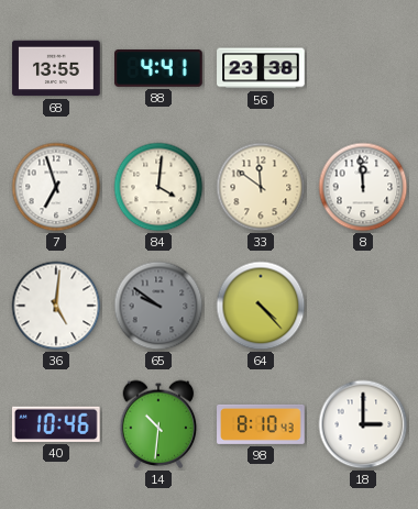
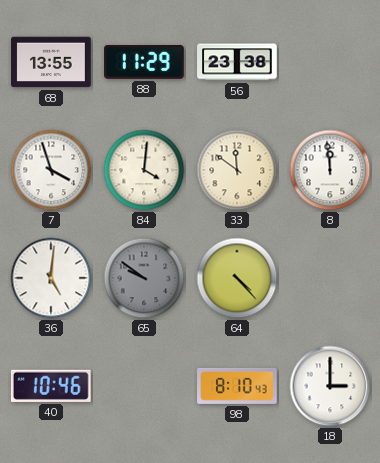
88: 4:41 -> 11:29 (144, 63)
7: 6:57 -> 3:57 (51, 170)
14: 10:31 -> none (158, 424)
